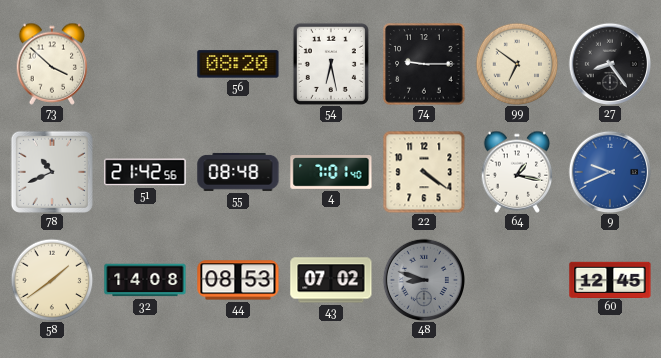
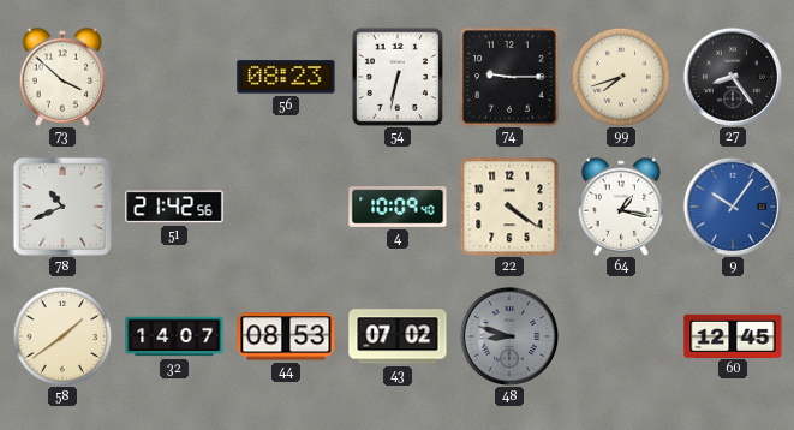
56: 08:20 -> 08:23 (286, 77)
54: 6:28 -> 6:32 (398, 77)
99: 6:51 -> 7:42 (621, 77)
55: 08:48 -> none (238, 172)
4: 7:01 -> 10:09 (398, 208)
9: 9:41 -> 10:06 (732, 205)
32: 14:08 -> 14:07 (174, 336)
